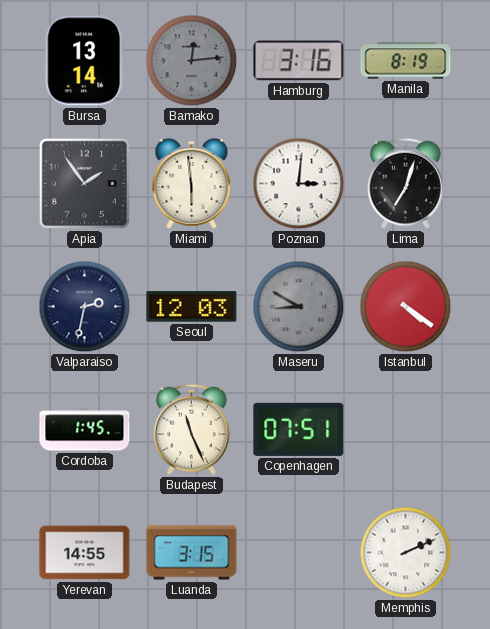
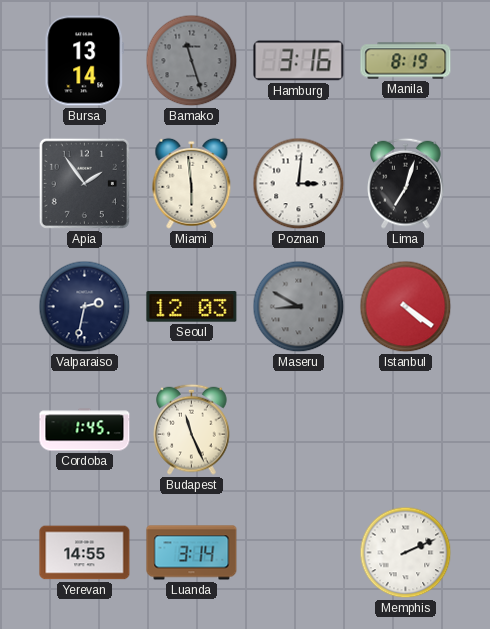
Bamako: 12:14 -> 11:27 (192, 61)
Copenhagen: 07:51 -> none (299, 429)
Luanda: 3:15 -> 3:14 (192, 553)
